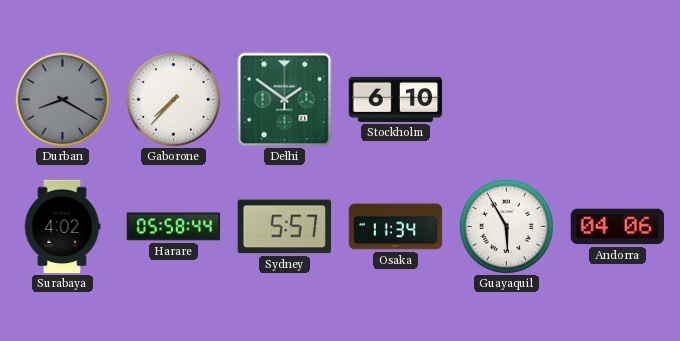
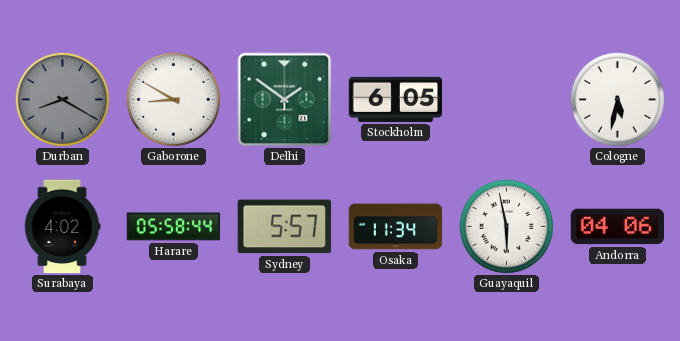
Gaborone: 7:37 -> 8:50 (173, 99)
Stockholm: 6:10 -> 6:05 (396, 99)
Cologne: none -> 5:32 (617, 99)
Guayaquil: 5:55 -> 5:58 (506, 226)
